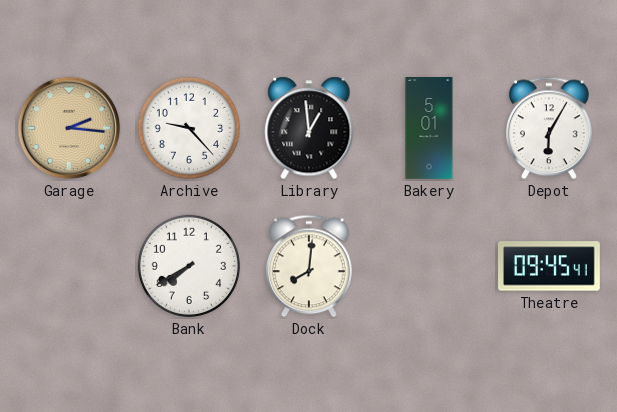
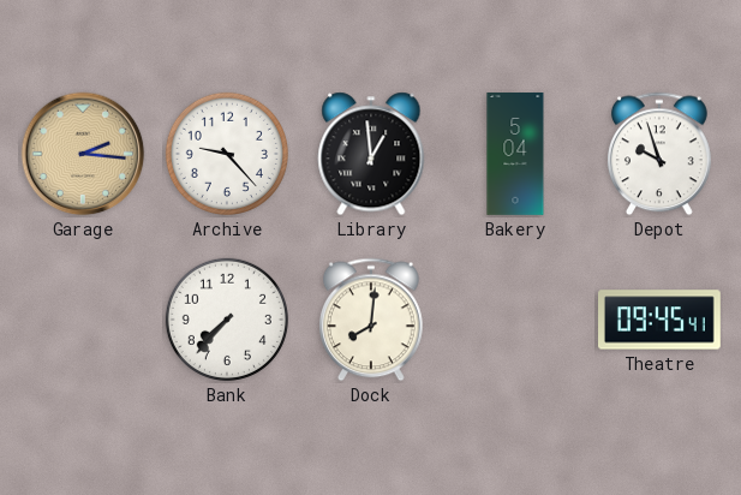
Bakery: 5:01 -> 5:04 (515, 154)
Depot: 6:05 -> 9:57 (659, 154)
Bank: 7:40 -> 7:37 (227, 320)
